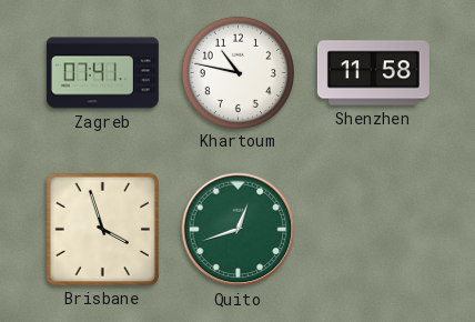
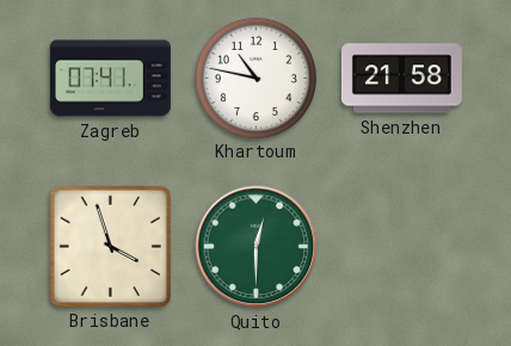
Shenzhen: 11:58 -> 21:58 (401, 79)
Quito: 12:42 -> 12:30 (257, 247)
